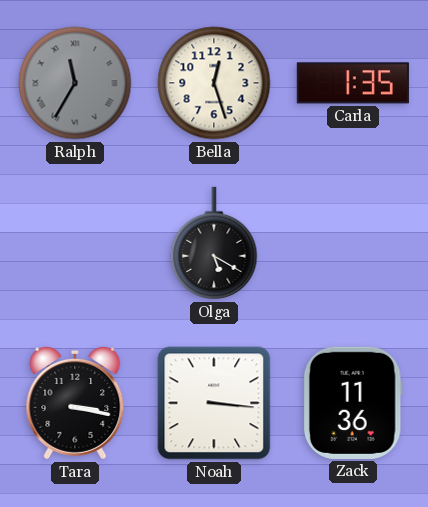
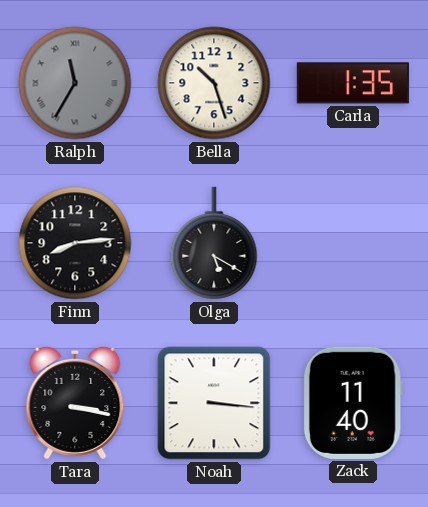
Bella: 12:27 -> 10:27 (214, 83)
Finn: none -> 8:14 (75, 243)
Zack: 11:36 -> 11:40 (353, 403)
